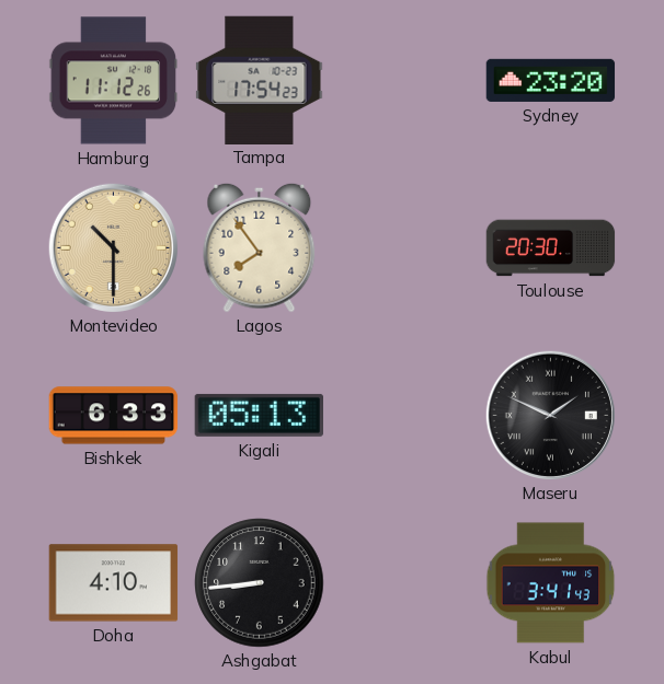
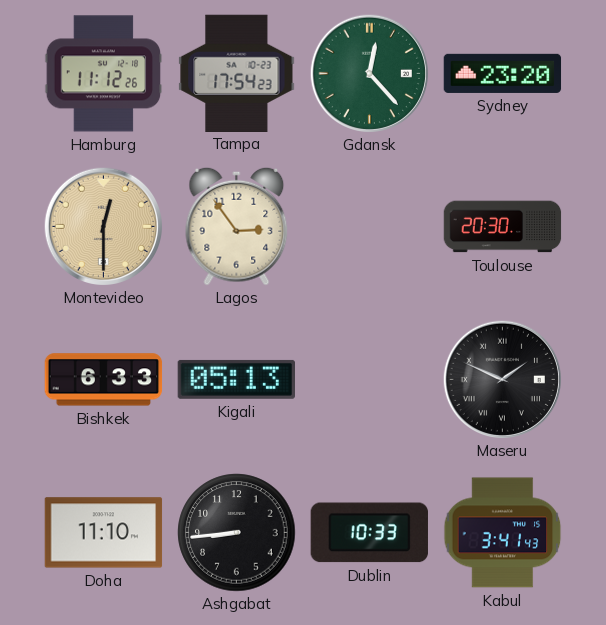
Gdansk: none -> 12:23 (369, 73)
Montevideo: 10:30 -> 12:30 (103, 226)
Lagos: 7:54 -> 2:54 (237, 226)
Doha: 4:10 -> 11:10 (104, 533)
Dublin: none -> 10:33 (369, 533)
